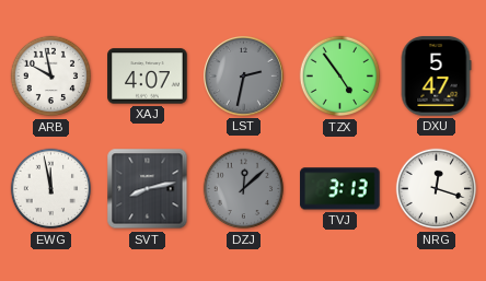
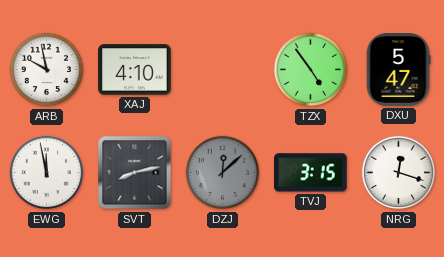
XAJ: 4:07 -> 4:10 (135, 70)
LST: 2:32 -> none (244, 77)
TVJ: 3:13 -> 3:15 (311, 173)
